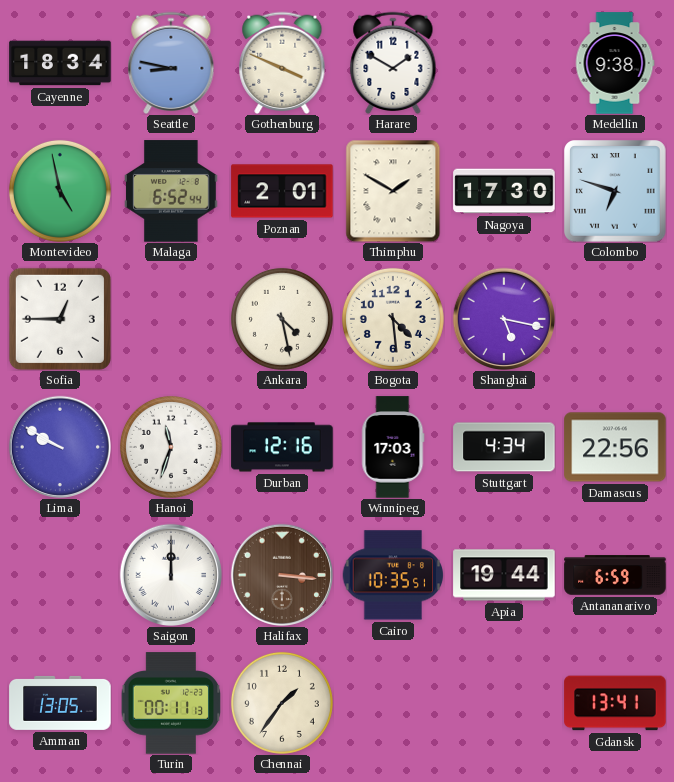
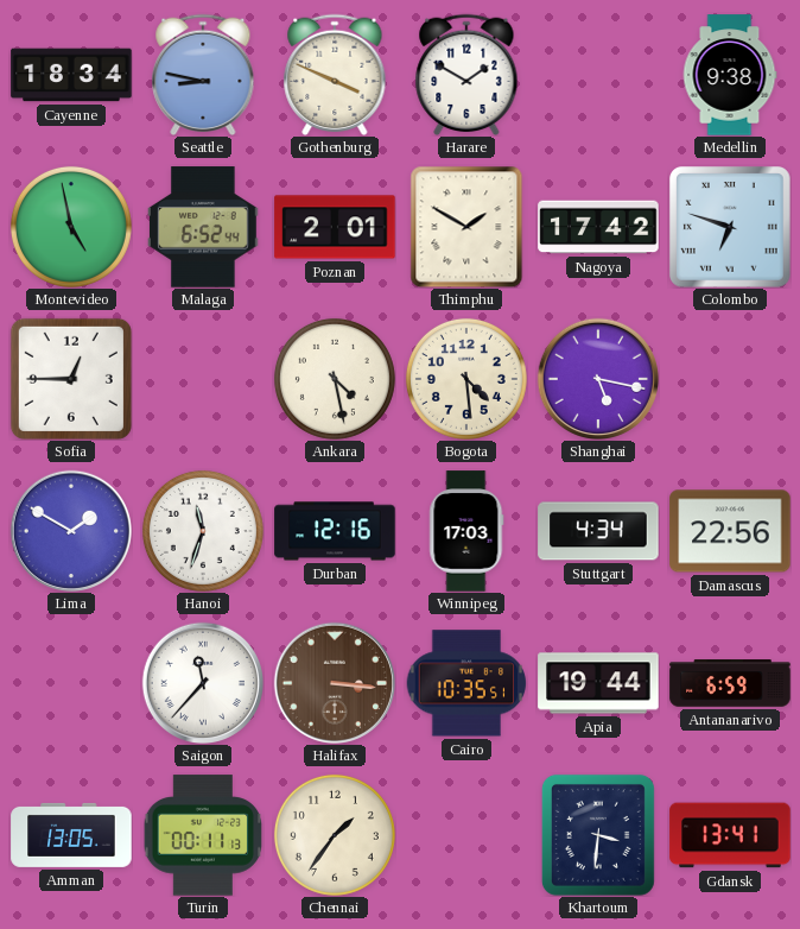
Nagoya: 17:30 -> 17:42 (598, 227)
Lima: 9:50 -> 1:50 (70, 530)
Saigon: 12:00 -> 11:37 (202, 682)
Khartoum: none -> 3:31 (598, 835)
